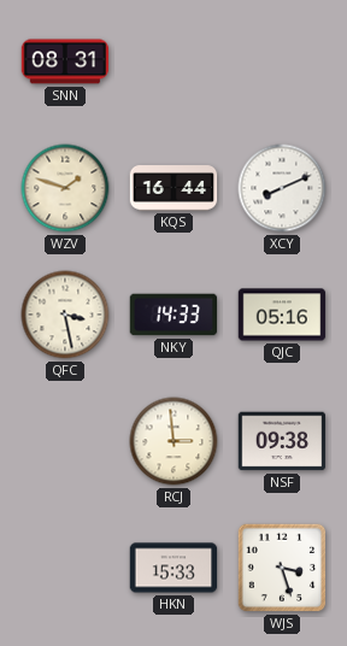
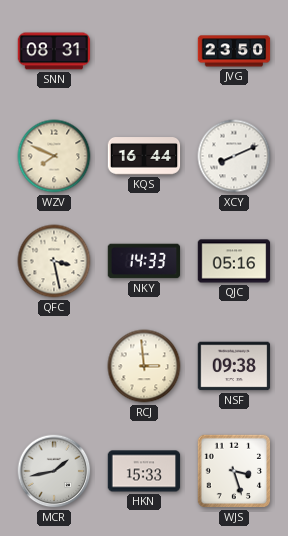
JVG: none -> 23:50 (234, 51)
WZV: 1:48 -> 7:49 (54, 156)
MCR: none -> 1:43 (54, 471)
